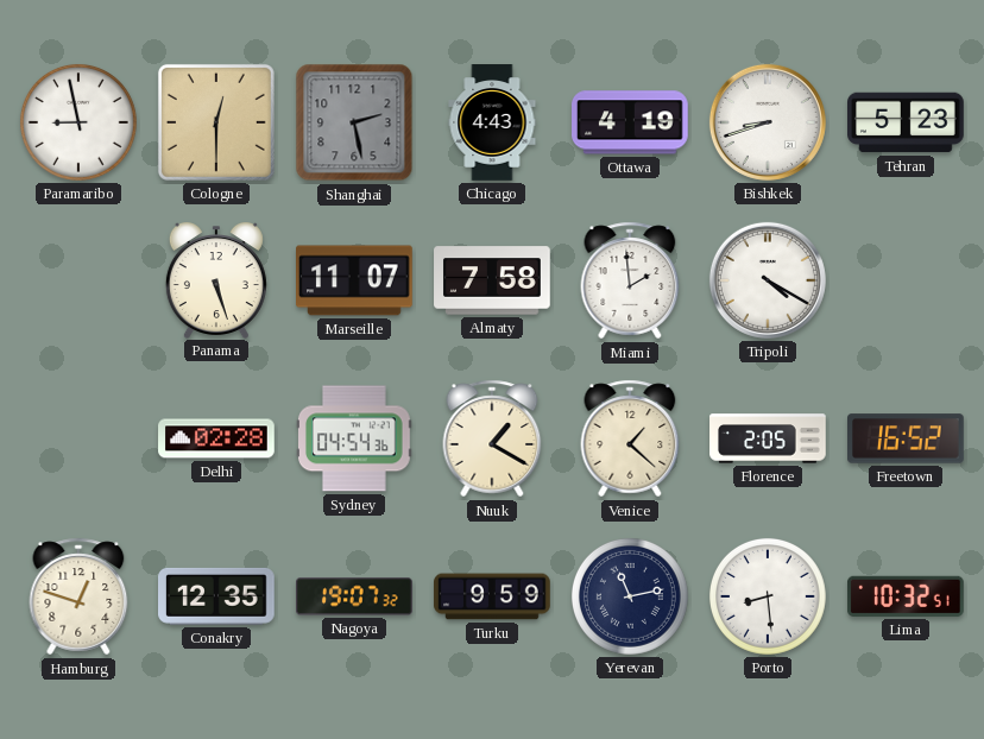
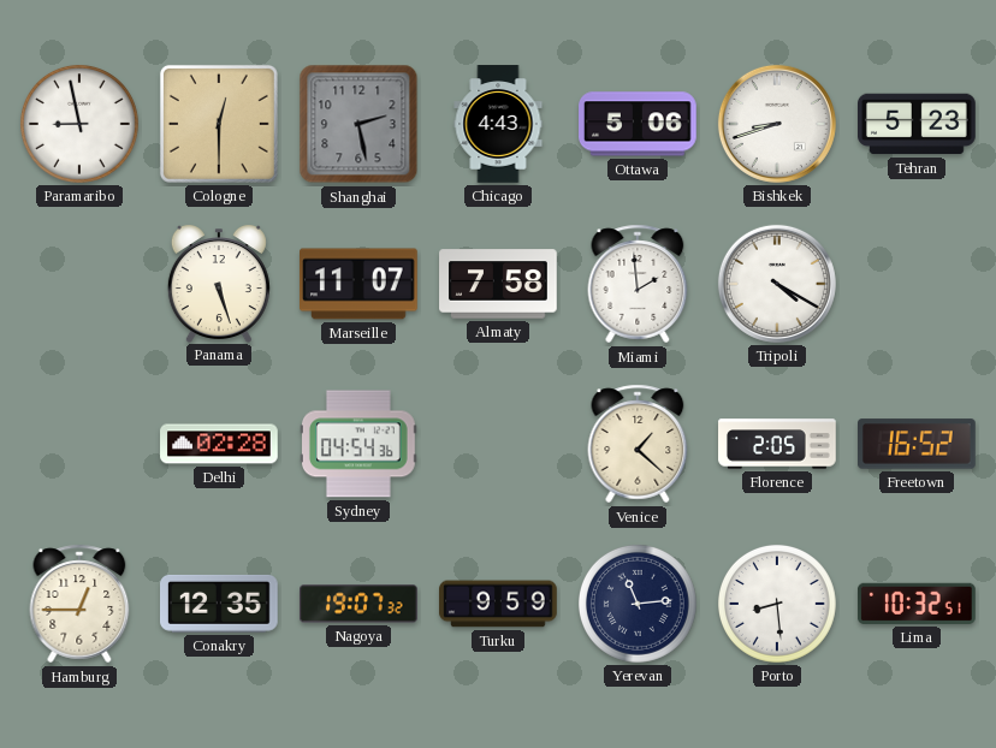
Ottawa: 4:19 -> 5:06 (639, 124)
Nuuk: 1:20 -> none (492, 438)
Hamburg: 12:48 -> 12:45 (79, 604)
Yerevan: 11:13 -> 11:14 (638, 604)
